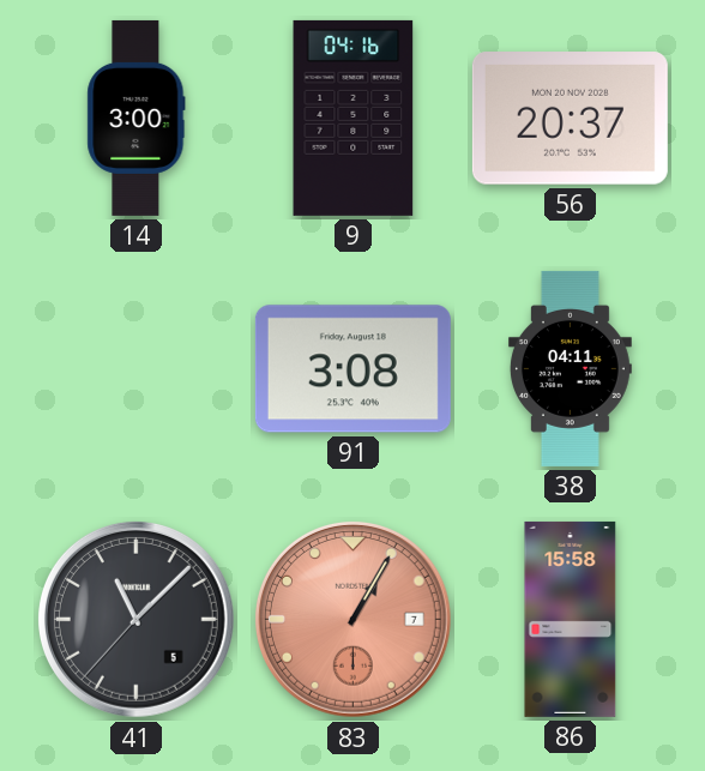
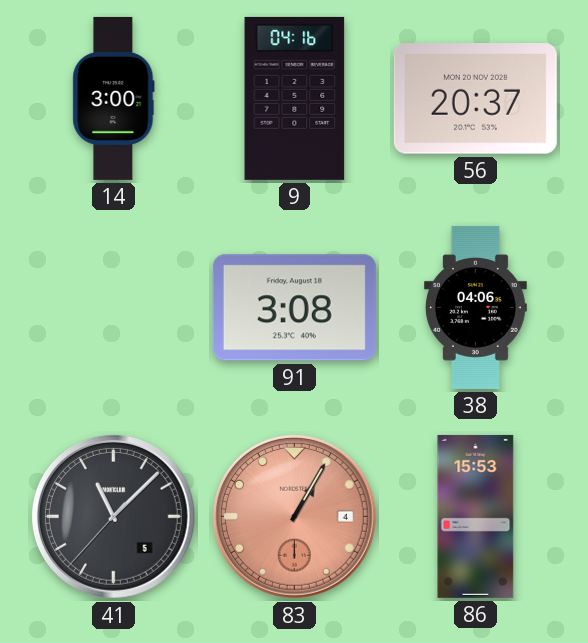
38: 04:11 -> 04:06 (475, 307)
83 date: 7 -> 4 (294, 516)
86: 15:58 -> 15:53 (476, 516)
